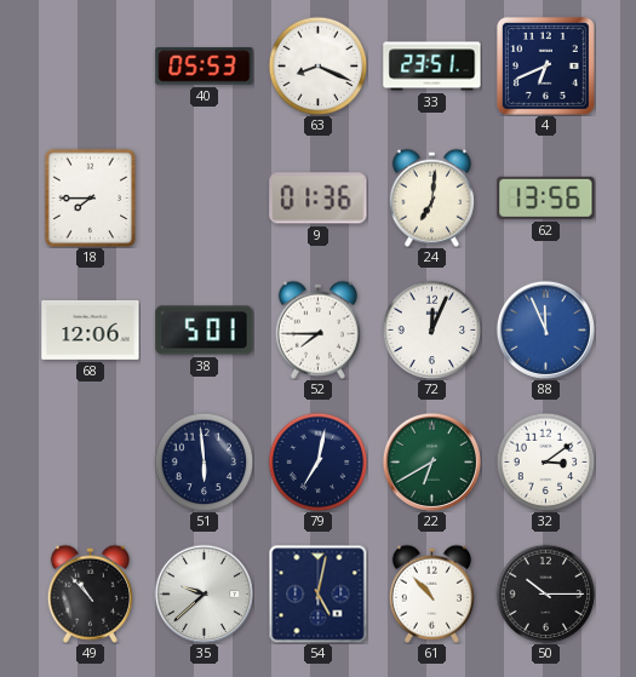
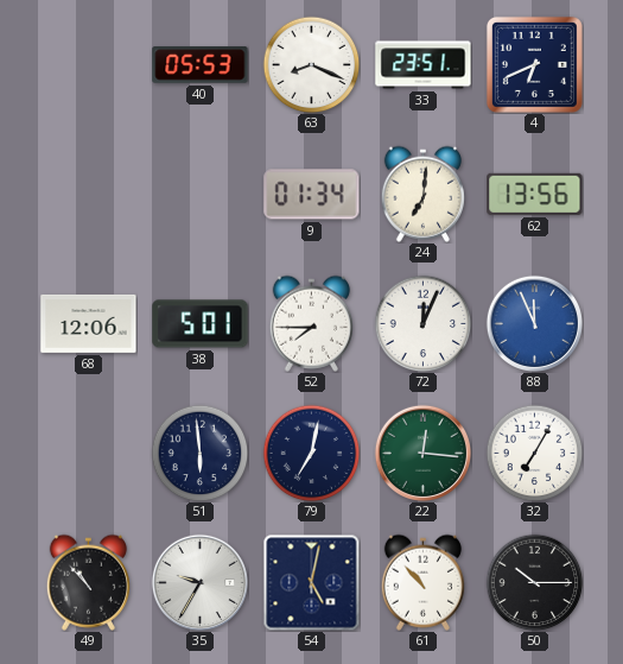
18: 7:45 -> none (91, 197)
9: 01:36 -> 01:34 (312, 195)
22: 6:40 -> 12:16 (422, 453)
32: 3:09 -> 7:05 (534, 453)
35: 9:38 -> 9:35 (199, 582)
